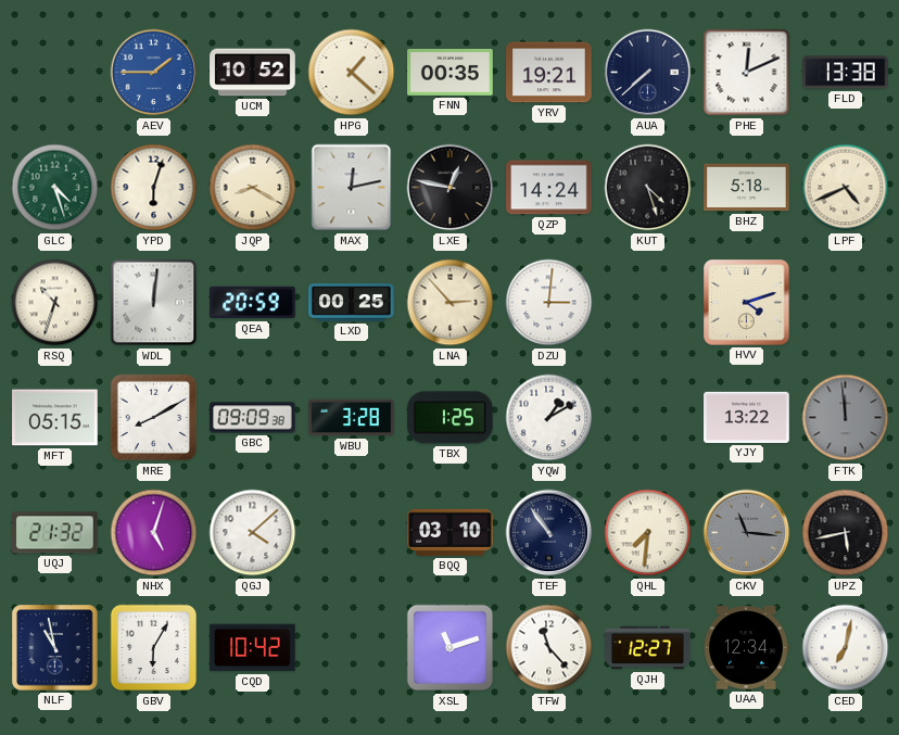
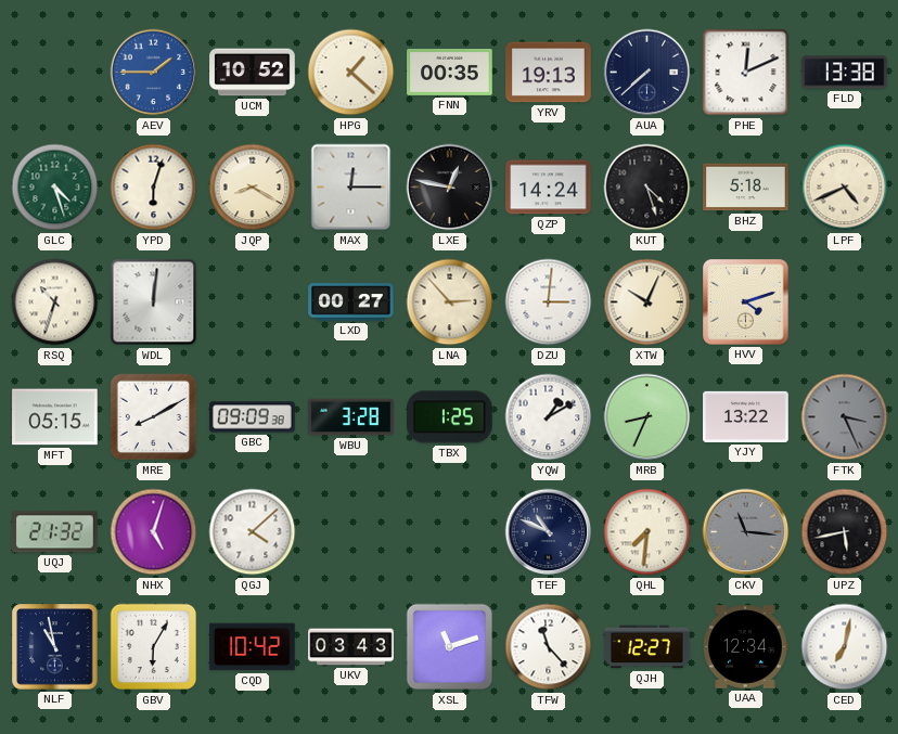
YRV: 19:21 -> 19:13 (549, 73)
MAX: 12:13 -> 12:15 (351, 188)
QEA: 20:59 -> none (253, 303)
LXD: 00:25 -> 00:27 (351, 302)
XTW: none -> 10:04 (647, 302)
MRB: none -> 8:34 (647, 417)
FTK: 11:59 -> 3:26 (845, 417)
BQQ: 03:10 -> none (451, 532)
TEF: 10:54 -> 10:49 (549, 532)
UKV: none -> 03:43 (351, 647)
